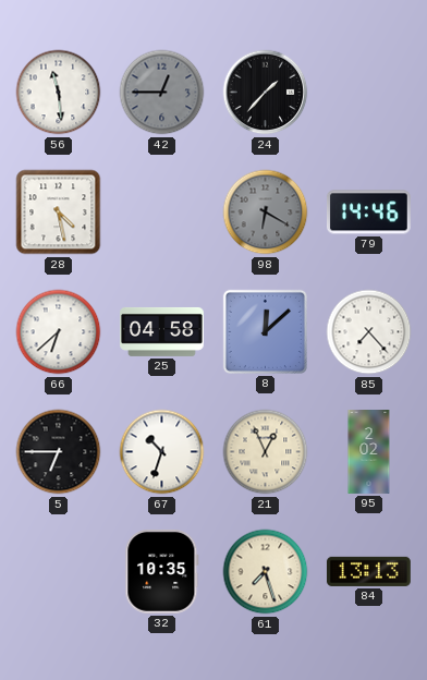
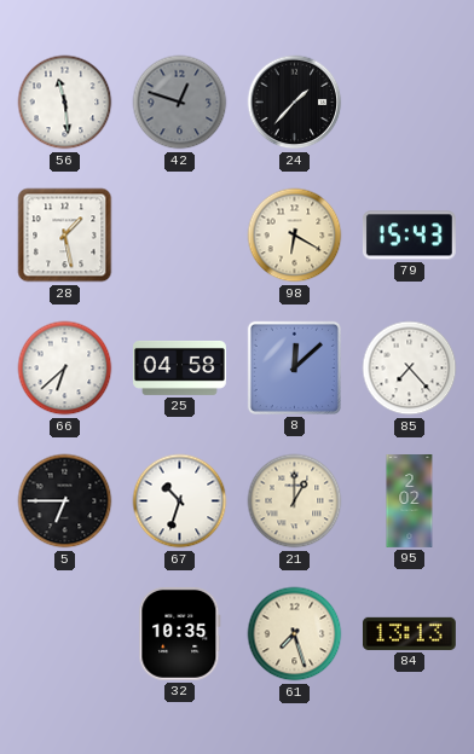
42: 12:45 -> 12:48 (180, 103)
28: 4:28 -> 1:28 (65, 236)
98 dial: grey -> cream (295, 236)
79: 14:46 -> 15:43 (409, 236)
21: 12:56 -> 1:00 (295, 501)
